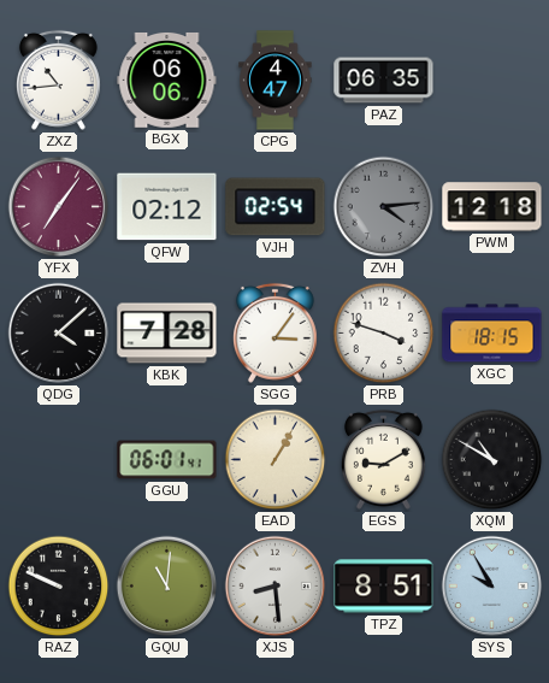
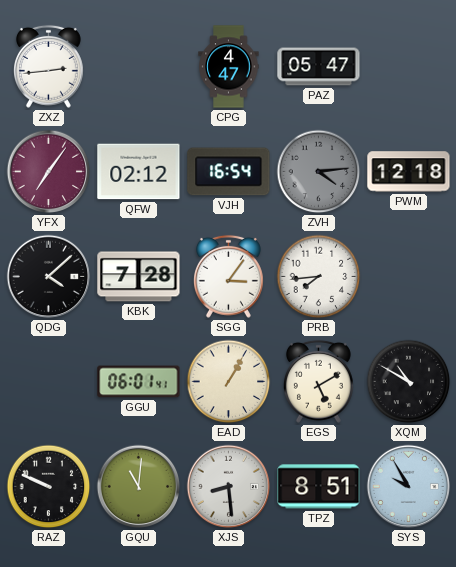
ZXZ: 10:44 -> 2:44 (48, 66)
BGX: 06:06 -> none (167, 80)
PAZ: 06:35 -> 05:47 (319, 67)
VJH: 02:54 -> 16:54 (229, 172)
PRB: 3:48 -> 7:44 (319, 277)
XGC: 18:15 -> none (492, 334)
EGS: 9:10 -> 5:10 (318, 381)
